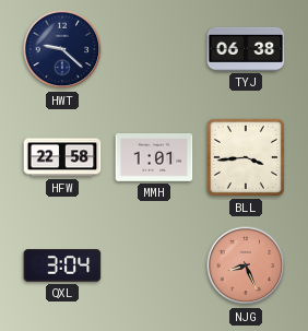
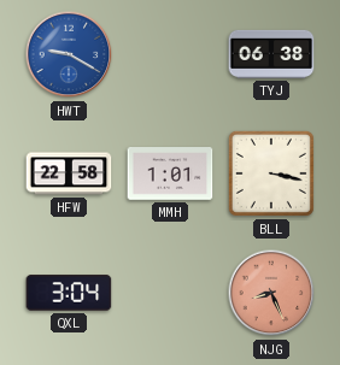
HWT: 9:22 -> 9:20 (69, 54)
HWT dial: navy -> blue (69, 54)
BLL: 3:44 -> 3:17 (271, 173)
